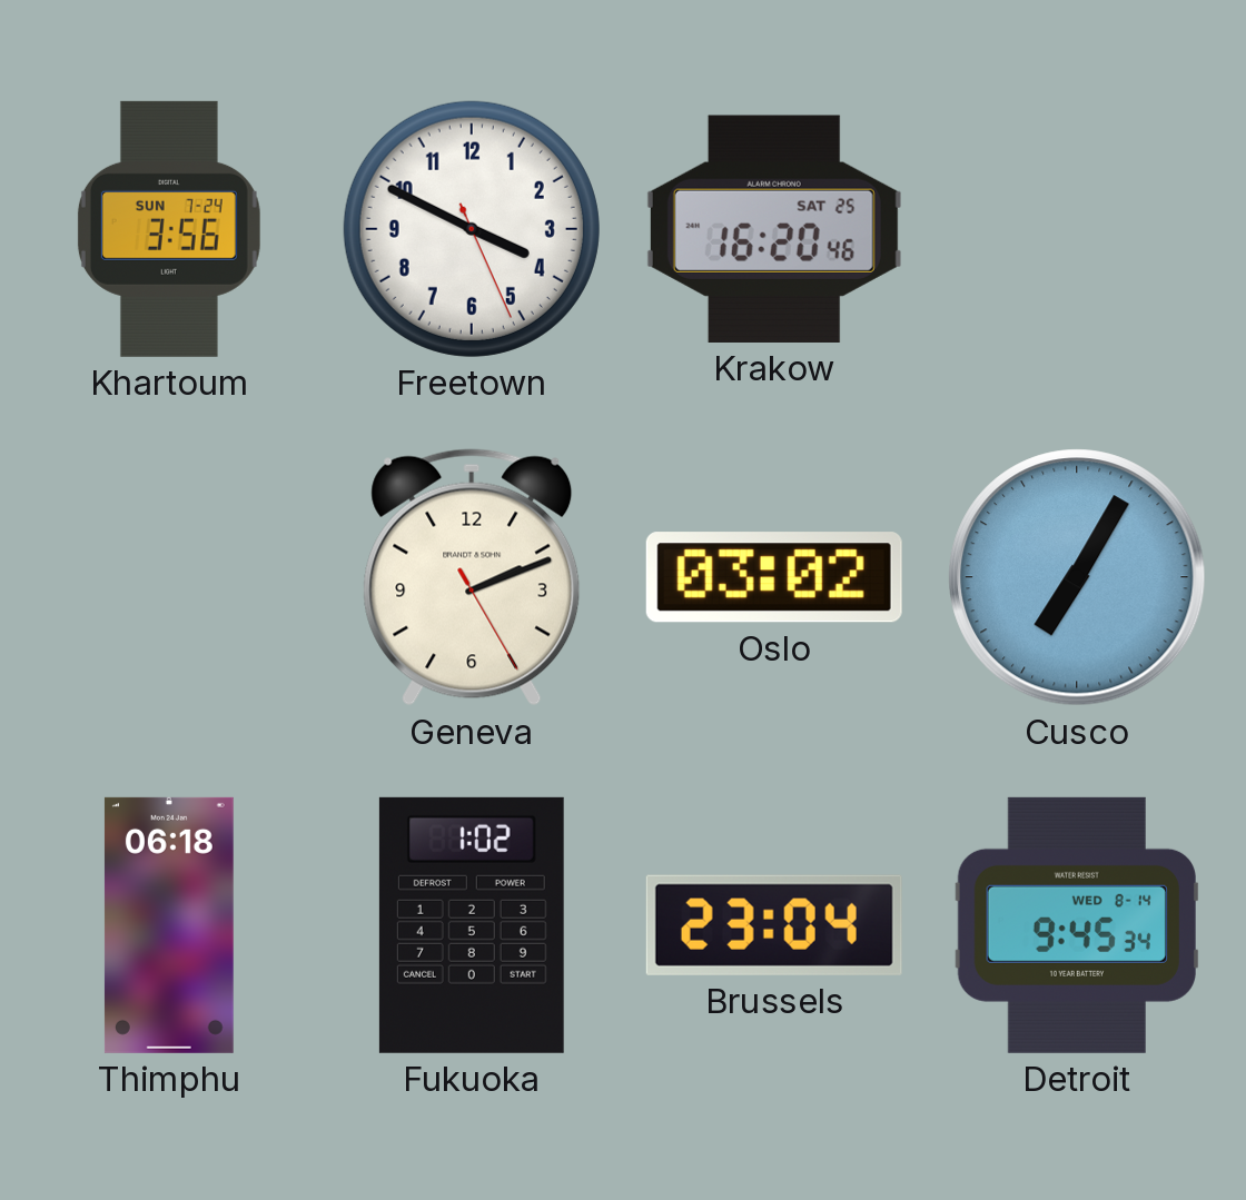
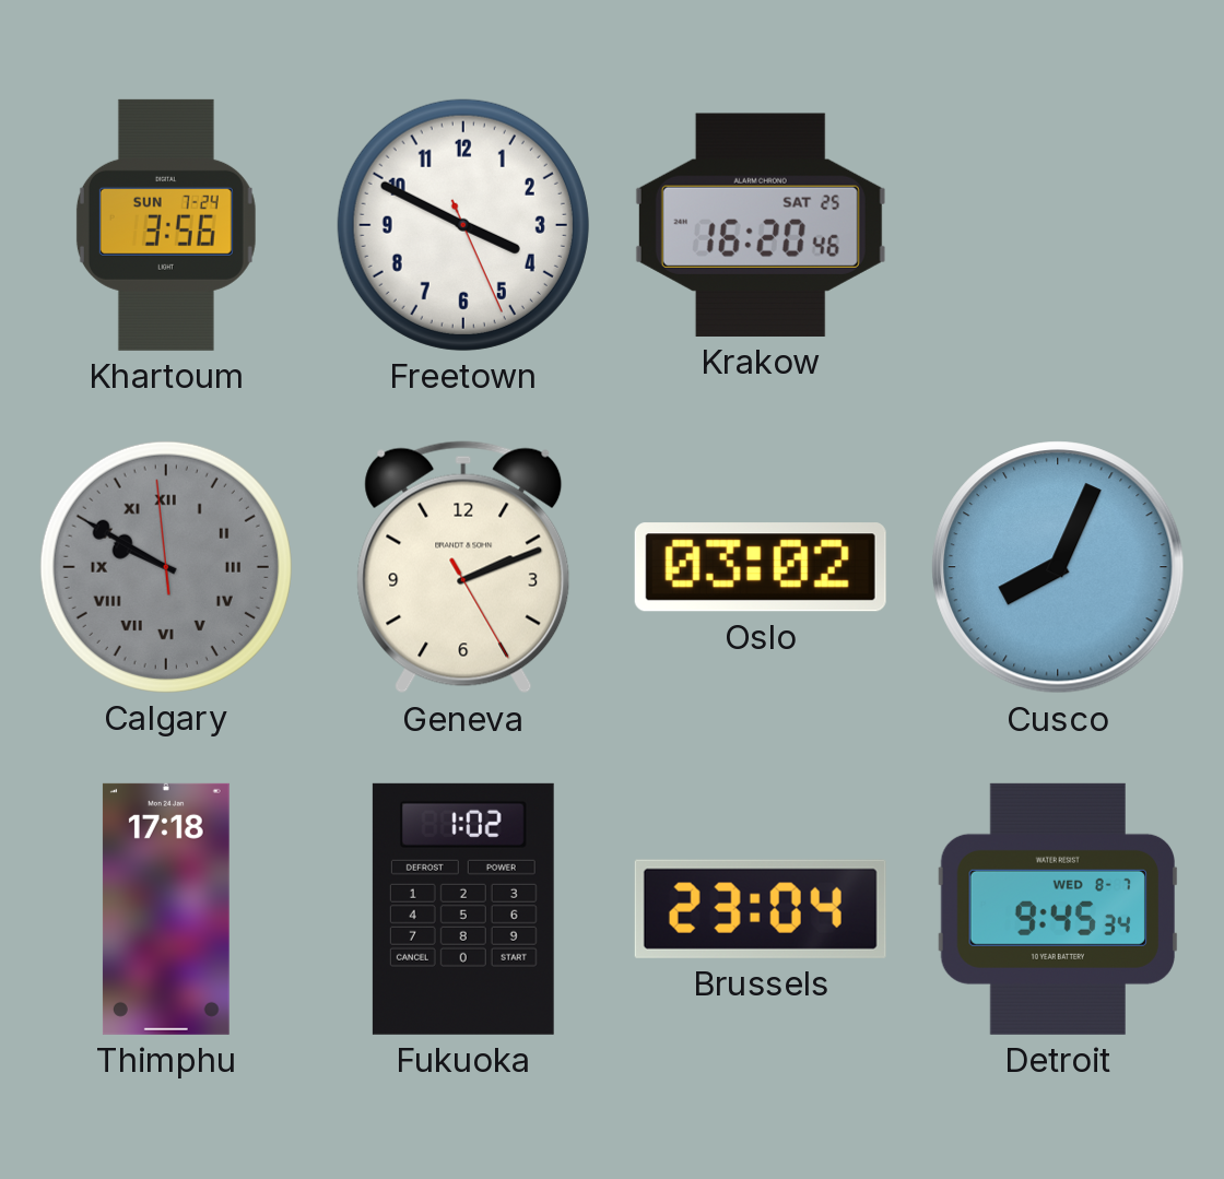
Calgary: none -> 9:49 (166, 567)
Cusco: 7:05 -> 8:04 (1058, 567)
Thimphu: 06:18 -> 17:18 (166, 909)
Detroit date: WED 8-14 -> WED 8-7 (1058, 909)
